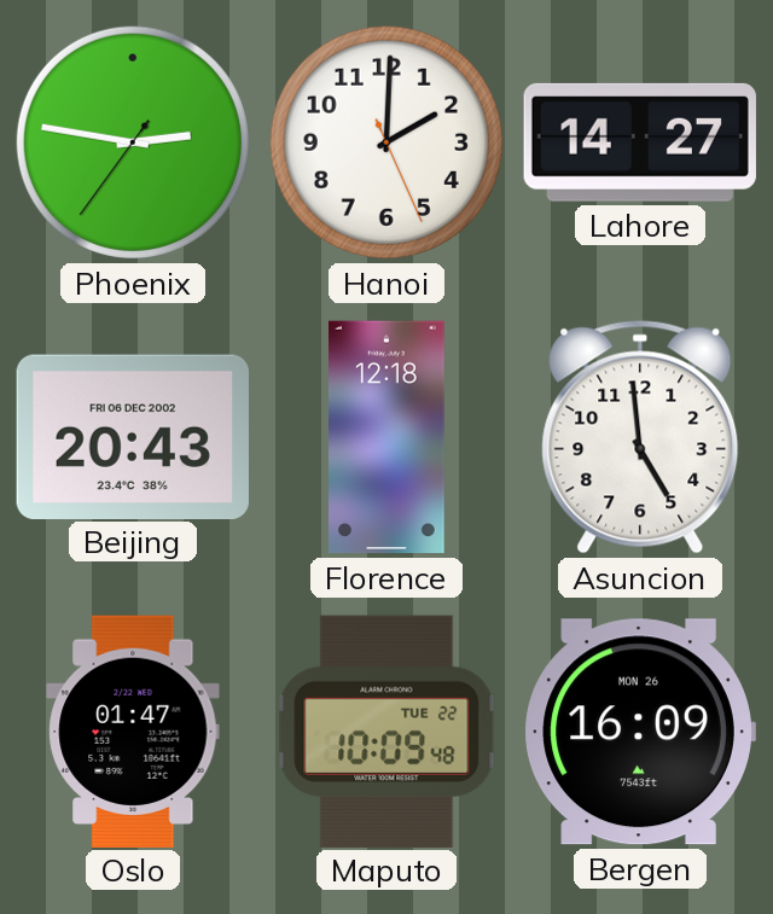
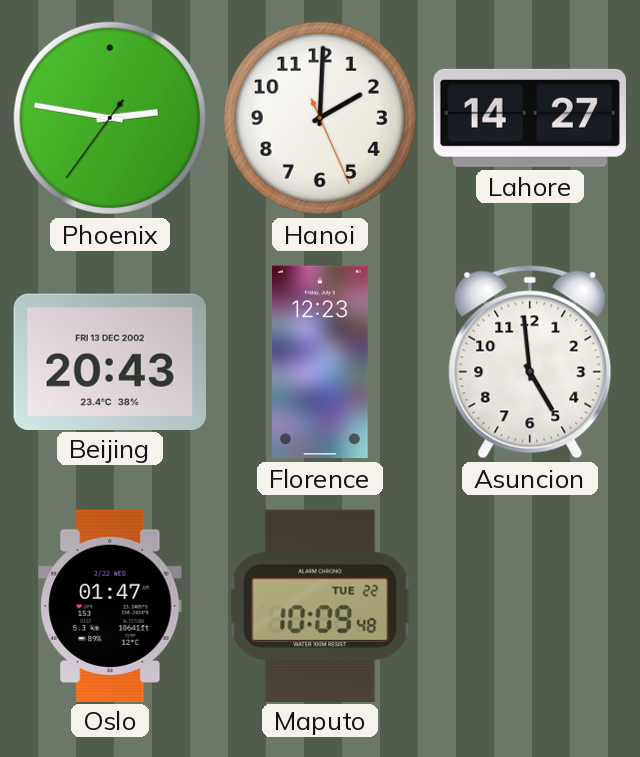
Beijing date: FRI 06 DEC 2002 -> FRI 13 DEC 2002 (110, 361)
Florence: 12:18 -> 12:23 (321, 362)
Bergen: 16:09 -> none (640, 732)
